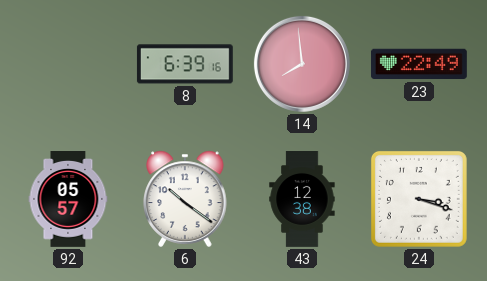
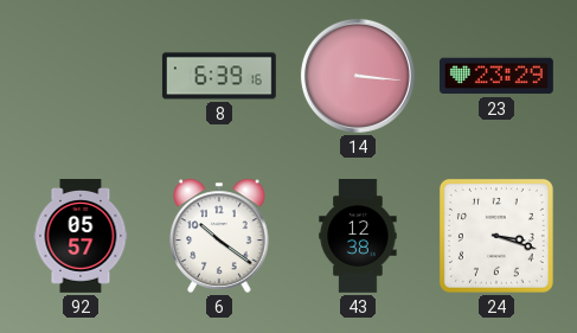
14: 7:59 -> 3:16 (358, 76)
23: 22:49 -> 23:29 (496, 76)
